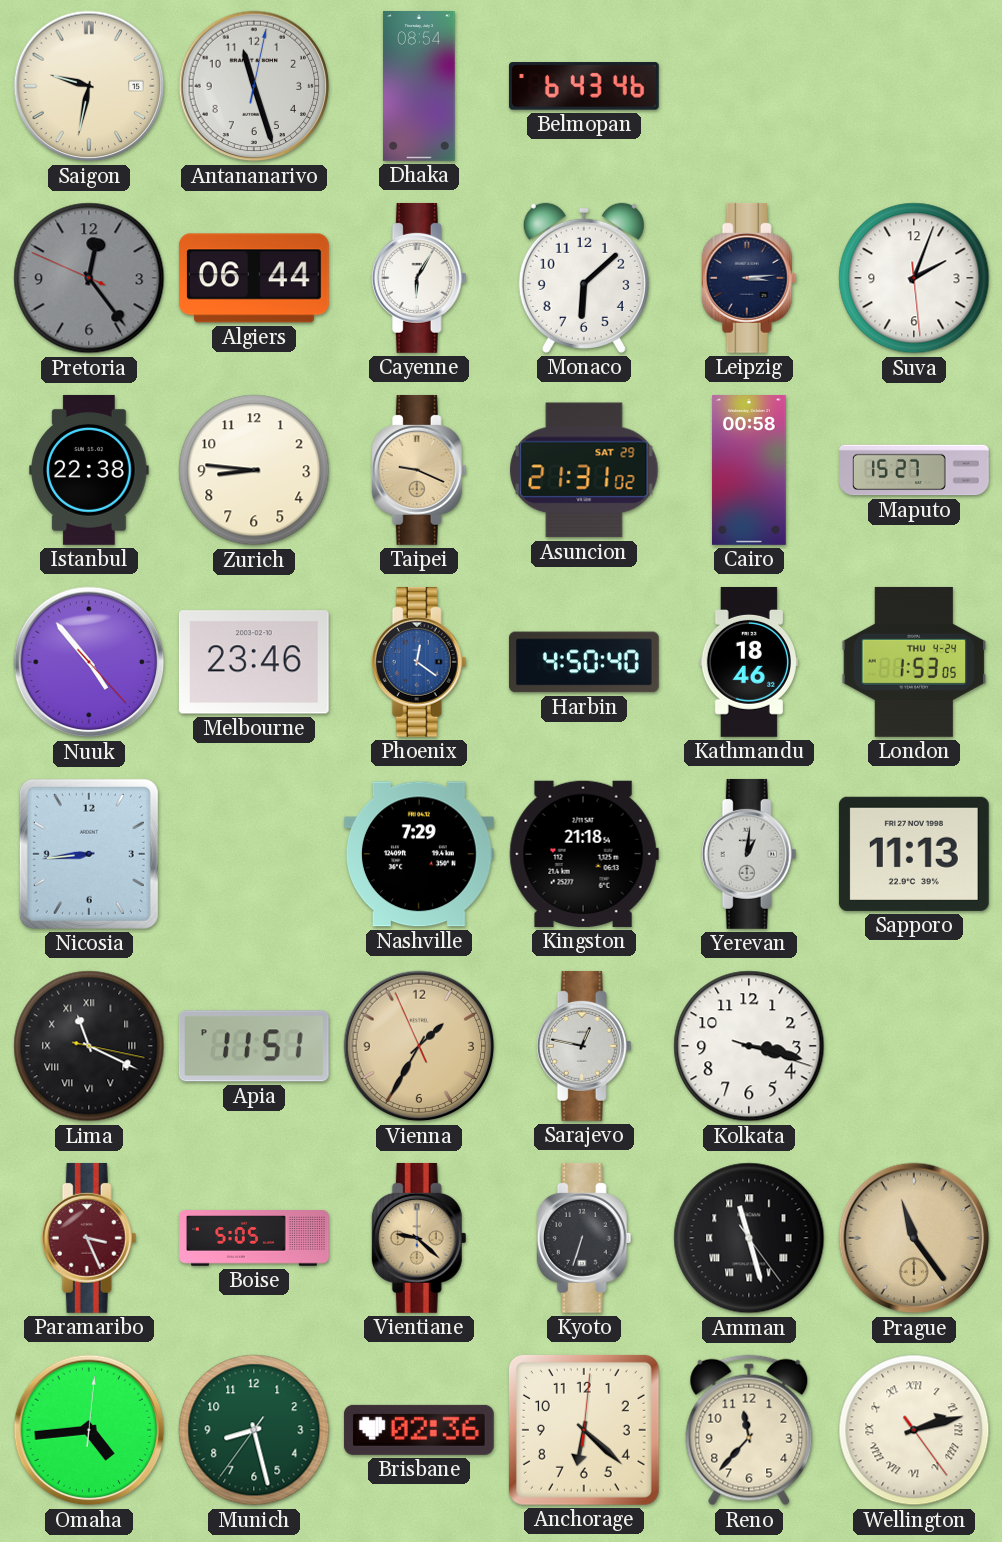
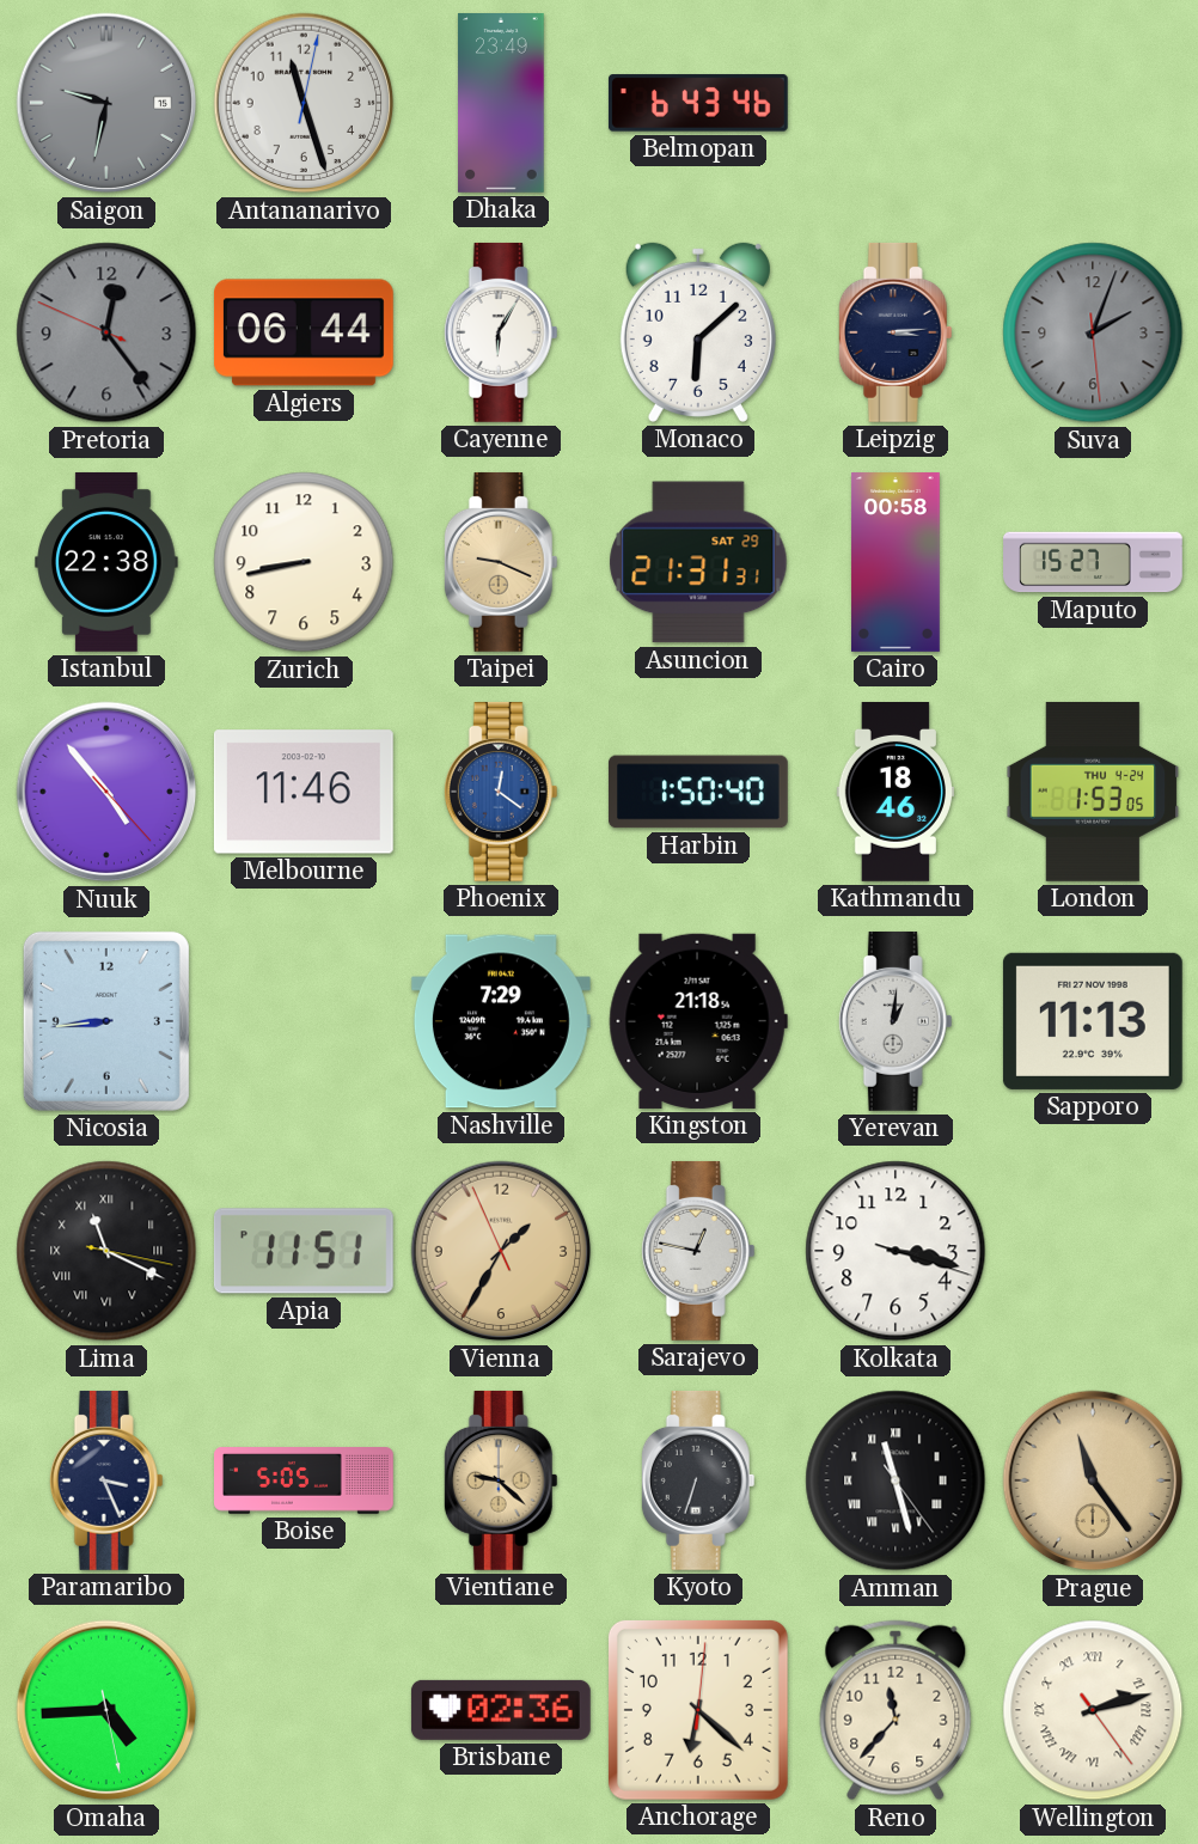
Saigon dial: cream -> grey (106, 103)
Dhaka: 08:54 -> 23:49 (501, 104)
Suva dial: white -> grey (1093, 332)
Zurich: 8:46 -> 8:43 (304, 562)
Asuncion: 21:31:02 -> 21:31:31 (698, 562)
Melbourne: 23:46 -> 11:46 (304, 792)
Harbin: 4:50 -> 1:50 (698, 792)
Paramaribo dial: burgundy -> navy (106, 1480)
Omaha: 4:44:01 -> 4:44:28 (106, 1710)
Munich: 8:27 -> none (254, 1430)
